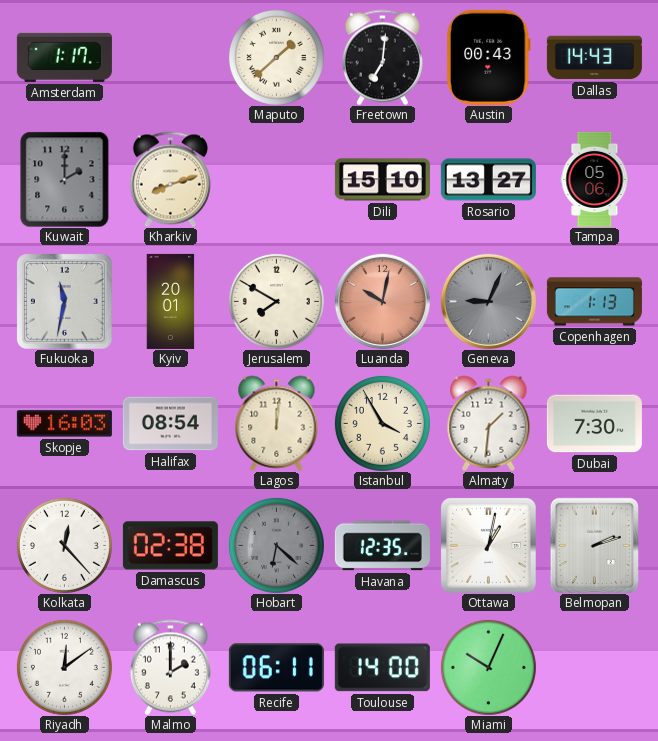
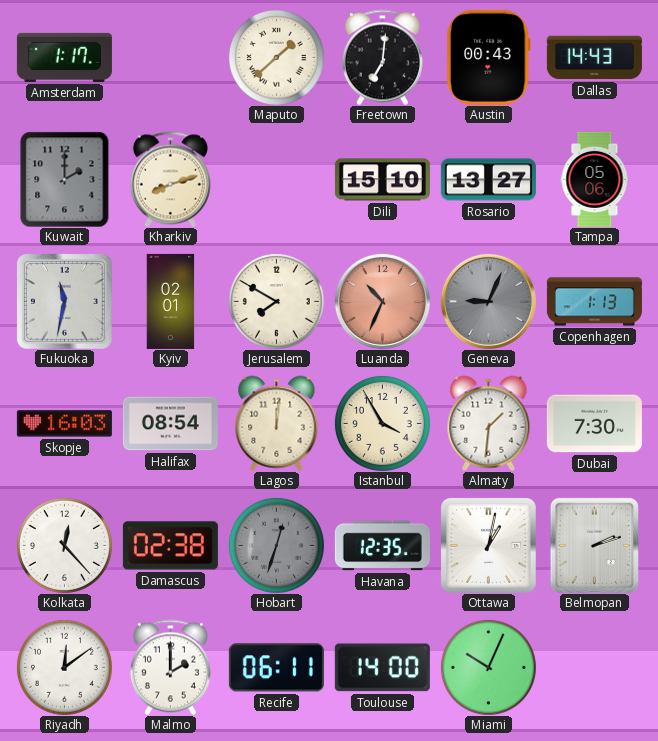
Kyiv: 20:01 -> 02:01 (171, 301)
Luanda: 10:02 -> 10:34 (382, 301)
Hobart: 6:22 -> 12:33 (276, 545)
